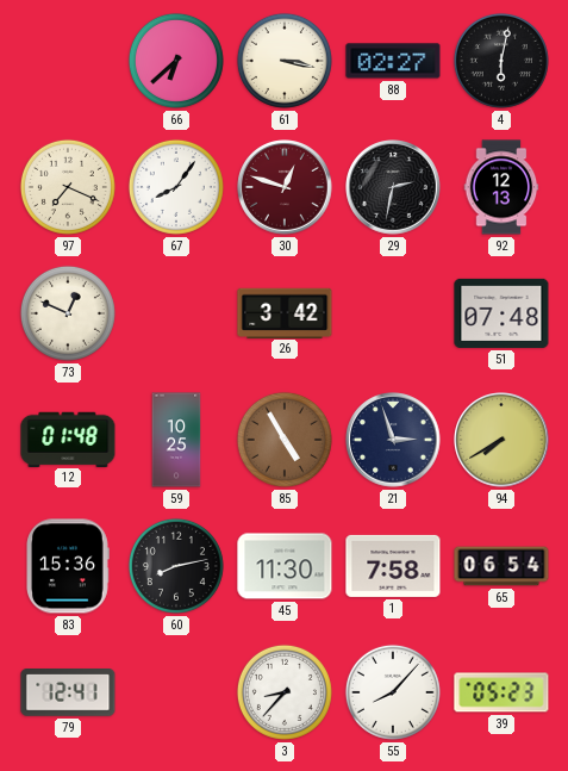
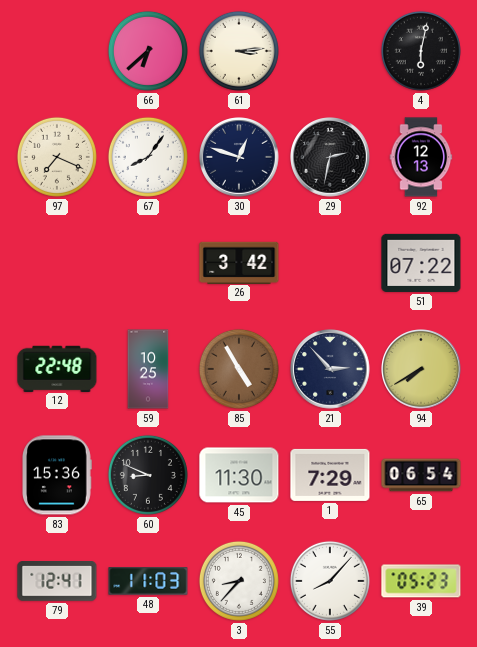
61: 3:17 -> 3:14 (239, 51)
88: 02:27 -> none (393, 61)
30 dial: burgundy -> navy (239, 157)
73: 12:49 -> none (68, 313)
51: 07:48 -> 07:22 (421, 263)
12: 01:48 -> 22:48 (57, 368)
21: 2:57 -> 2:53 (330, 369)
60: 8:13 -> 8:49 (148, 475)
1: 7:58 -> 7:29 (330, 475)
48: none -> 11:03 (148, 581)
